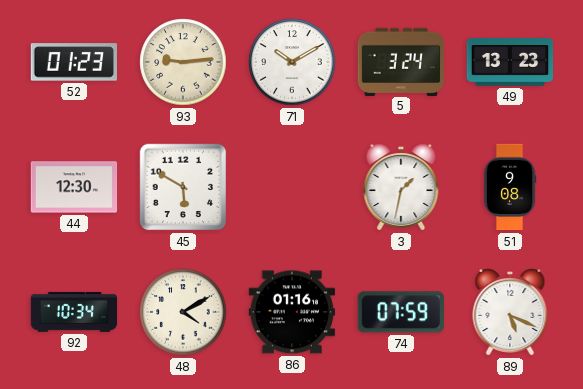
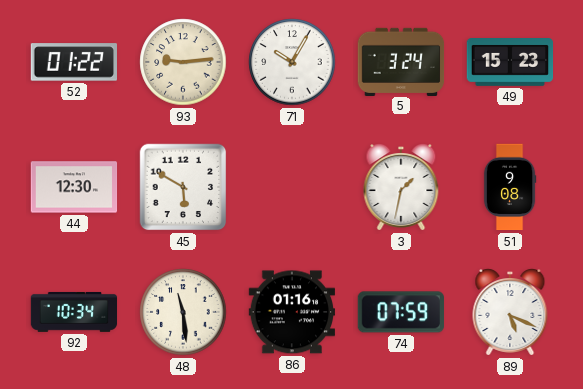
52: 01:23 -> 01:22 (74, 62)
71: 10:10 -> 10:05 (292, 62)
49: 13:23 -> 15:23 (510, 63)
48: 4:10 -> 11:29 (183, 312)
